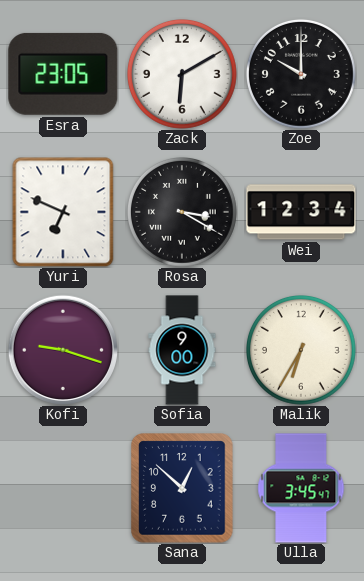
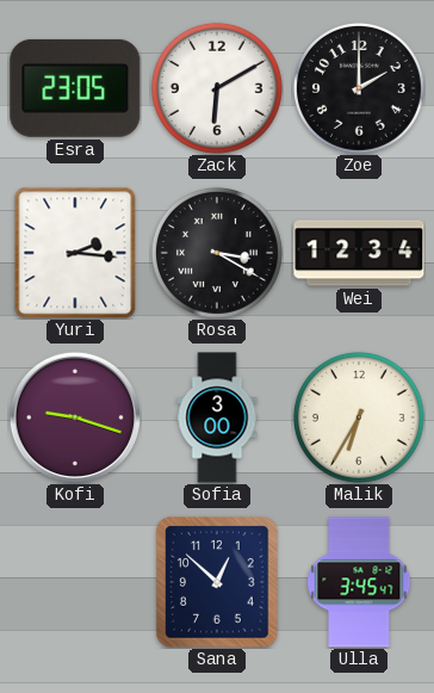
Zoe: 10:00 -> 2:00 (359, 88)
Yuri: 6:49 -> 2:16 (75, 253)
Sofia: 9:00 -> 3:00 (217, 417)
